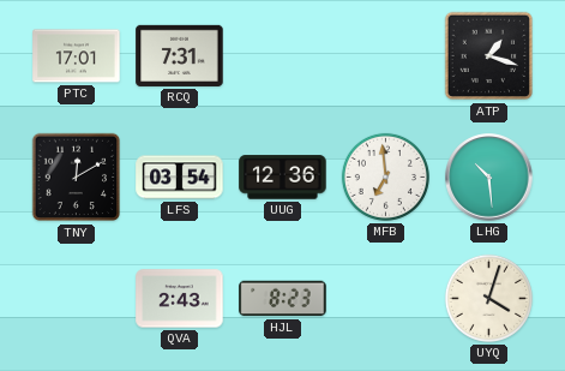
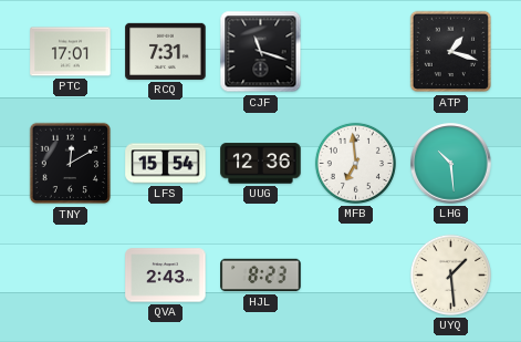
CJF: none -> 11:18 (261, 52)
LFS: 03:54 -> 15:54 (166, 164)
UYQ: 4:03 -> 1:29 (450, 274)
